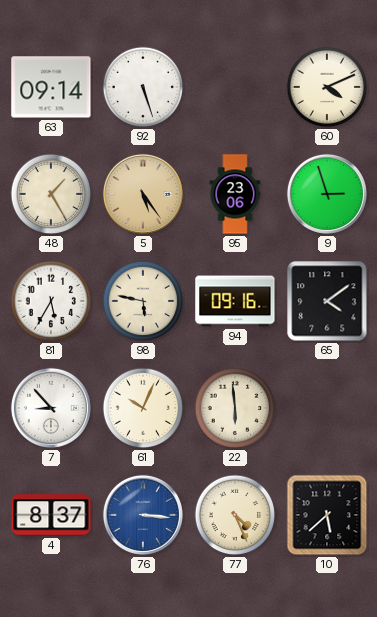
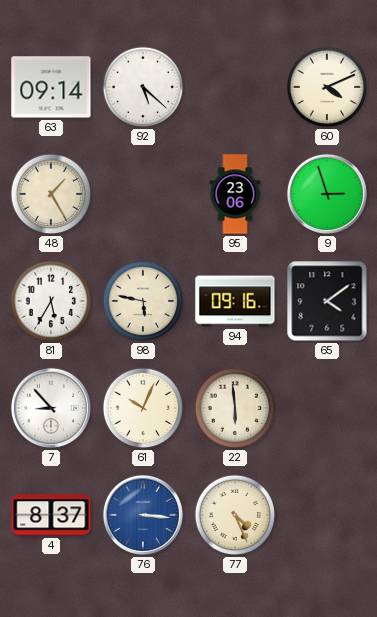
92: 5:27 -> 5:22 (143, 87)
5: 5:24 -> none (143, 194)
10: 5:38 -> none (327, 515)
